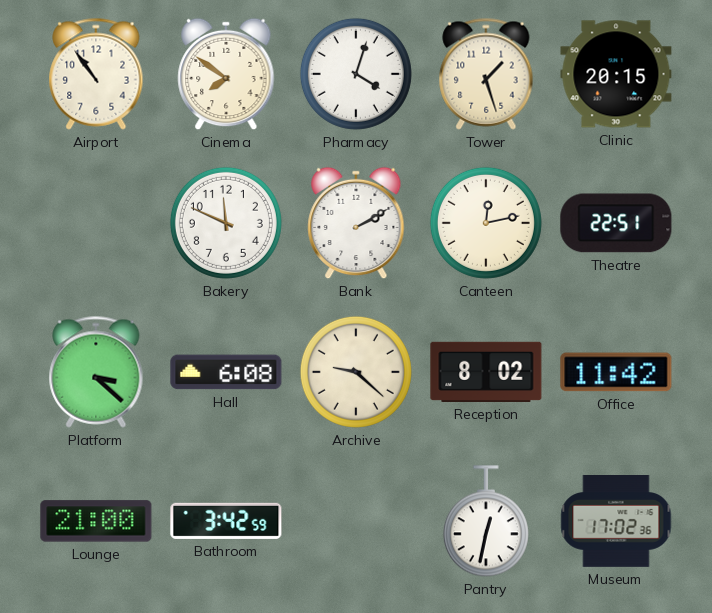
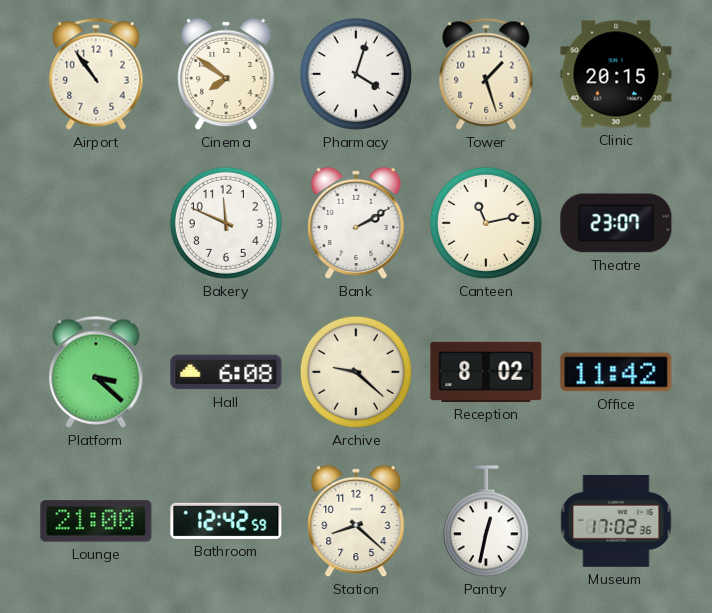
Canteen: 12:13 -> 11:13 (486, 223)
Theatre: 22:51 -> 23:07 (616, 223)
Bathroom: 3:42 -> 12:42 (226, 521)
Station: none -> 8:22 (356, 521)
